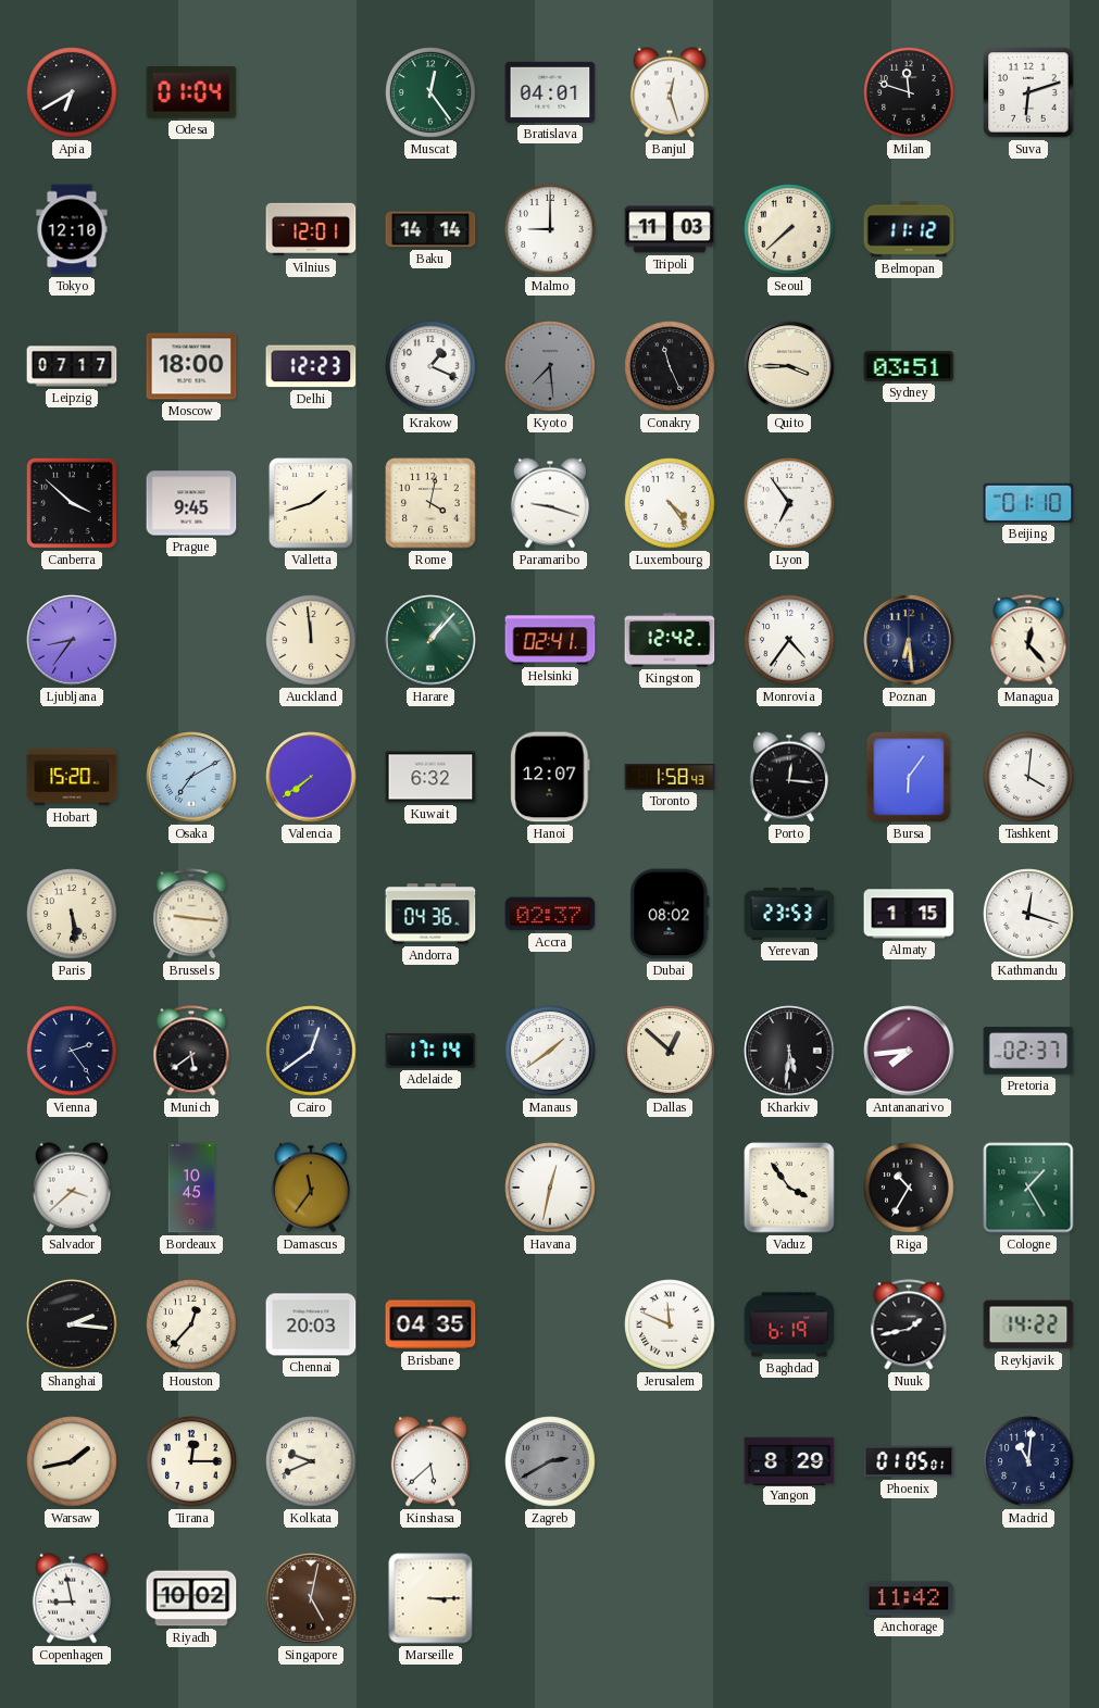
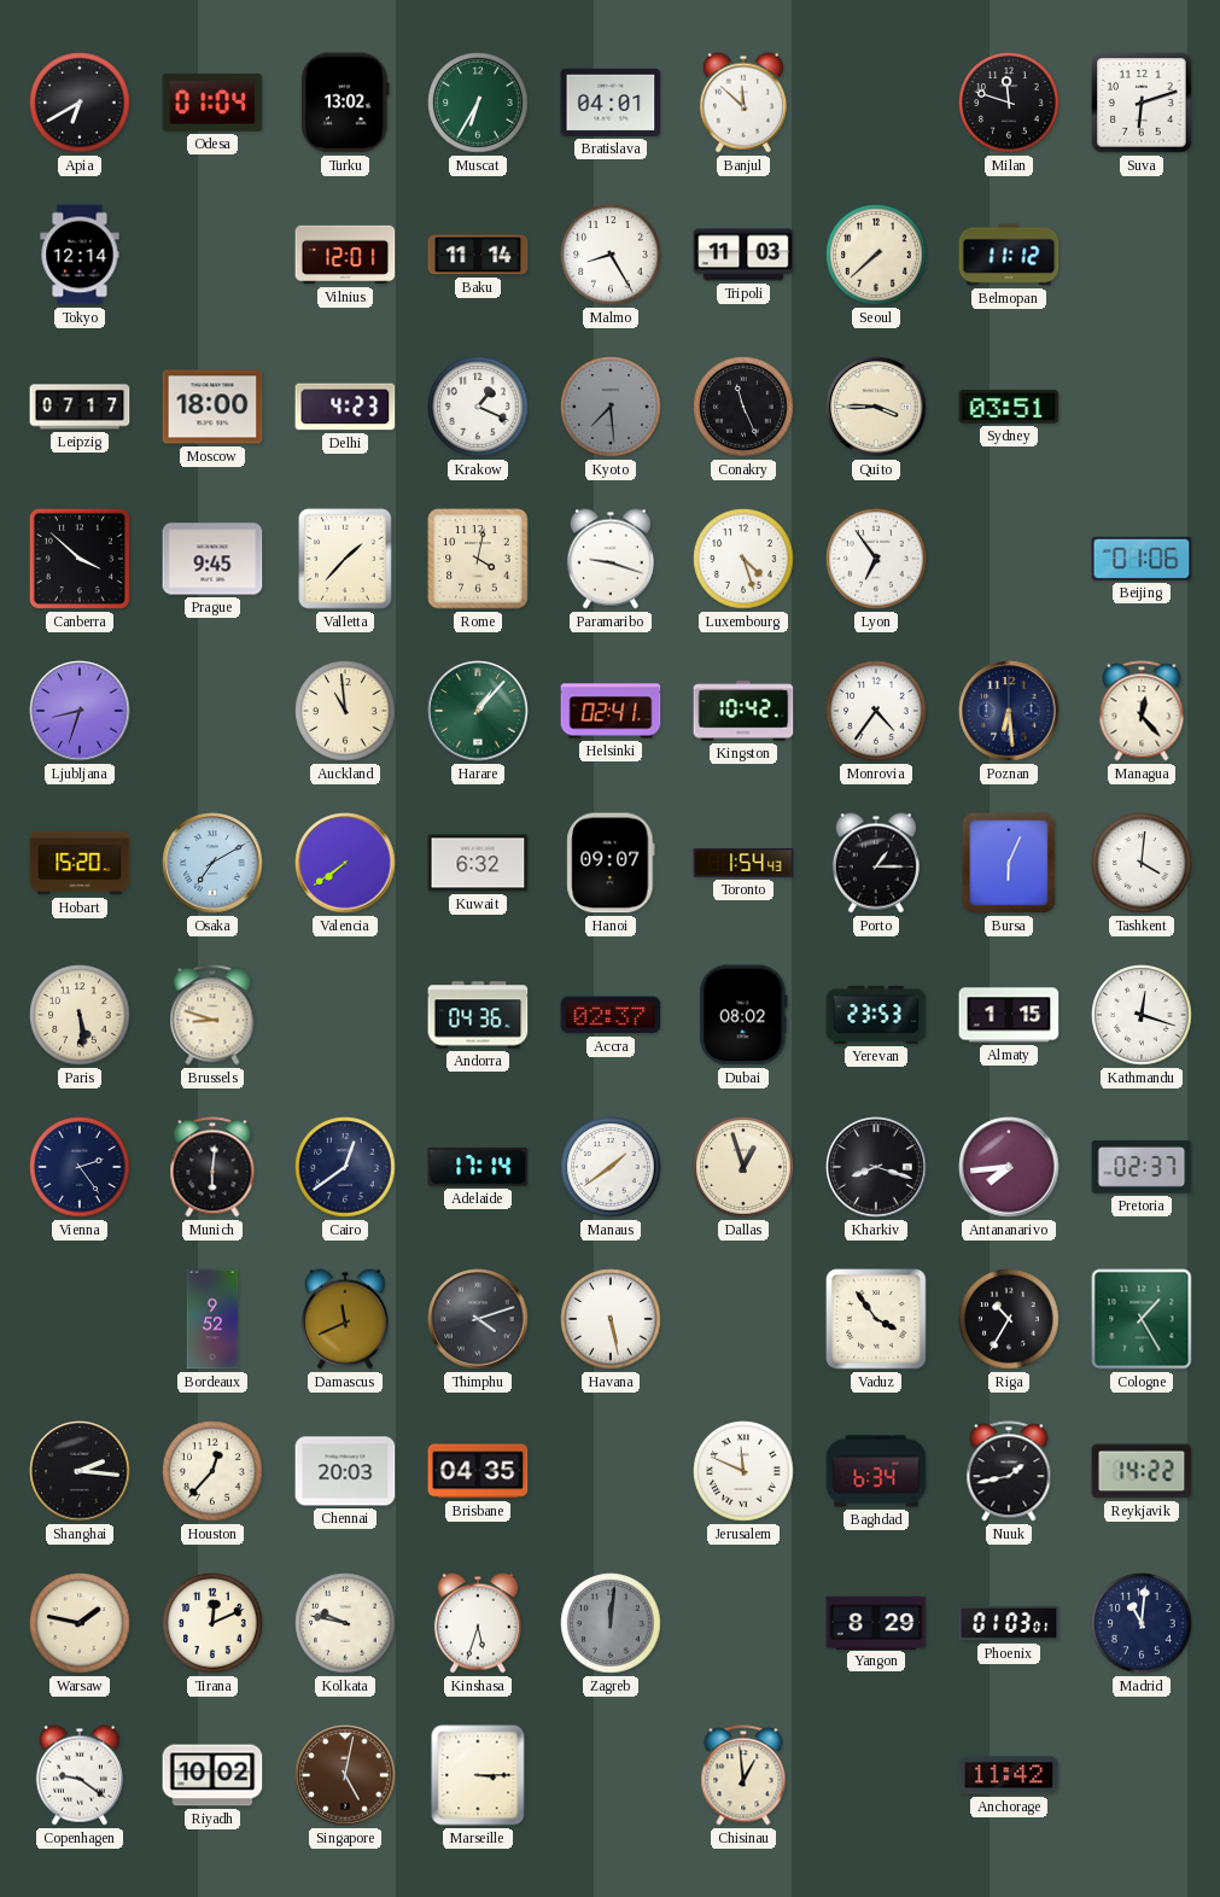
Turku: none -> 13:02 (346, 103)
Muscat: 12:24 -> 6:35 (478, 103)
Banjul: 12:27 -> 11:52 (743, 103)
Tokyo: 12:10 -> 12:14 (80, 255)
Baku: 14:14 -> 11:14 (478, 255)
Malmo: 9:00 -> 8:25 (611, 255)
Delhi: 12:23 -> 4:23 (345, 407)
Valletta: 1:42 -> 1:37 (345, 559)
Luxembourg: 4:24 -> 4:27 (743, 559)
Beijing: 01:10 -> 01:06 (1142, 559)
Ljubljana: 8:36 -> 8:33 (80, 711)
Auckland: 11:59 -> 10:59 (345, 711)
Kingston: 12:42 -> 10:42 (743, 711)
Hanoi: 12:07 -> 09:07 (611, 863)
Toronto: 1:58 -> 1:54 (743, 863)
Porto: 12:16 -> 1:15 (876, 863)
Bursa: 6:06 -> 6:04 (1009, 863)
Brussels: 9:16 -> 8:48 (212, 1015)
Munich: 5:39 -> 6:01 (212, 1167)
Dallas: 12:52 -> 12:57 (743, 1167)
Kharkiv: 5:31 -> 8:18 (876, 1167)
Salvador: 3:38 -> none (72, 1188)
Bordeaux: 10:45 -> 9:52 (212, 1319)
Damascus: 11:36 -> 11:41 (345, 1319)
Thimphu: none -> 4:12 (478, 1319)
Havana: 12:32 -> 5:28 (611, 1319)
Baghdad: 6:19 -> 6:34 (876, 1471)
Warsaw: 1:43 -> 1:47 (80, 1623)
Tirana: 12:15 -> 12:11 (212, 1623)
Kolkata: 9:41 -> 9:47 (345, 1623)
Kinshasa: 5:38 -> 5:33 (478, 1623)
Zagreb: 2:40 -> 12:01 (611, 1623)
Phoenix: 01:05 -> 01:03 (1009, 1623)
Copenhagen: 8:58 -> 9:21 (80, 1775)
Chisinau: none -> 12:59 (743, 1775)
